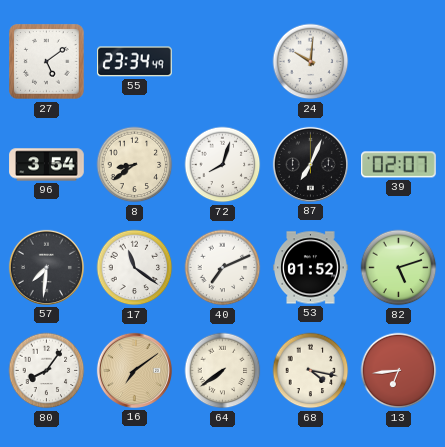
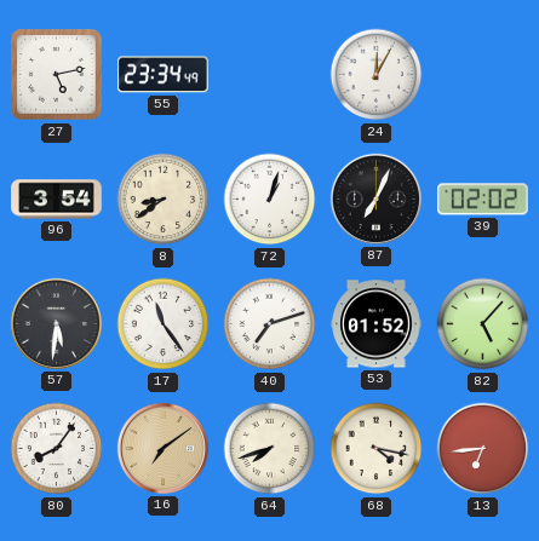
27: 5:09 -> 5:13 (57, 75)
24: 10:01 -> 12:05 (377, 75)
72: 8:03 -> 1:03 (270, 200)
39: 02:07 -> 02:02 (483, 200)
57: 7:31 -> 5:31 (56, 323)
17: 11:21 -> 11:24 (164, 324)
40: 7:11 -> 7:12 (270, 324)
82: 5:12 -> 5:07 (483, 324)
64: 7:39 -> 7:42 (270, 449)
